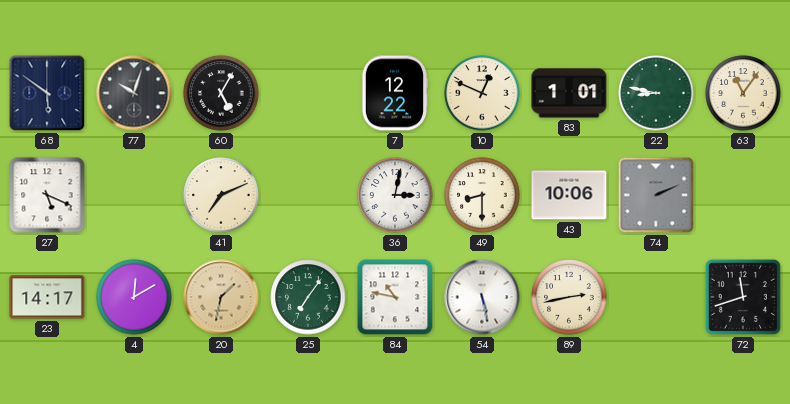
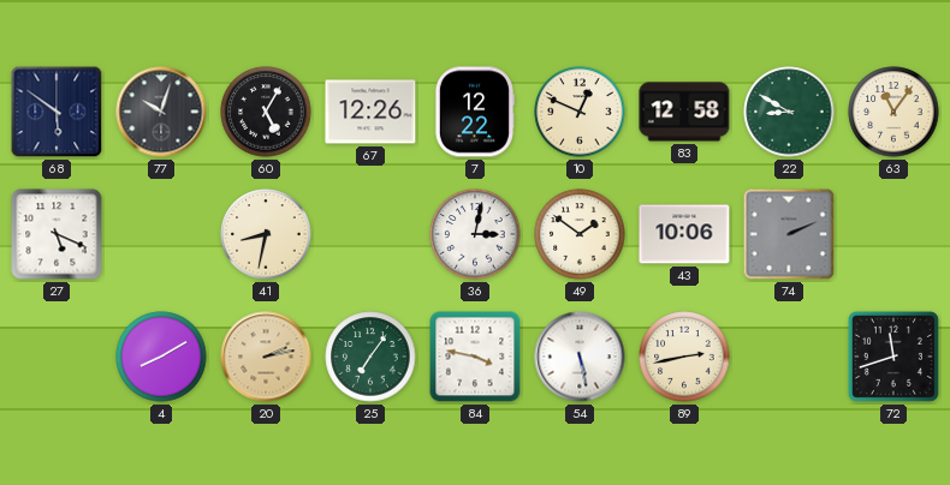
67: none -> 12:26 (370, 112)
83: 1:01 -> 12:58 (684, 112)
22: 8:47 -> 8:50 (789, 112)
41: 7:11 -> 8:32 (266, 234)
49: 8:30 -> 1:51 (580, 234)
23: 14:17 -> none (47, 297)
4: 12:10 -> 8:10 (161, 357)
20: 1:32 -> 2:13 (266, 357)
84: 10:47 -> 3:47 (475, 357)
